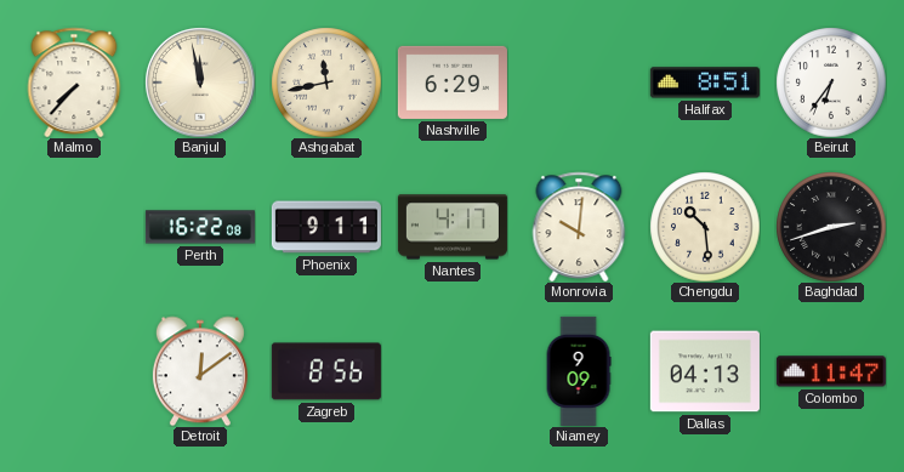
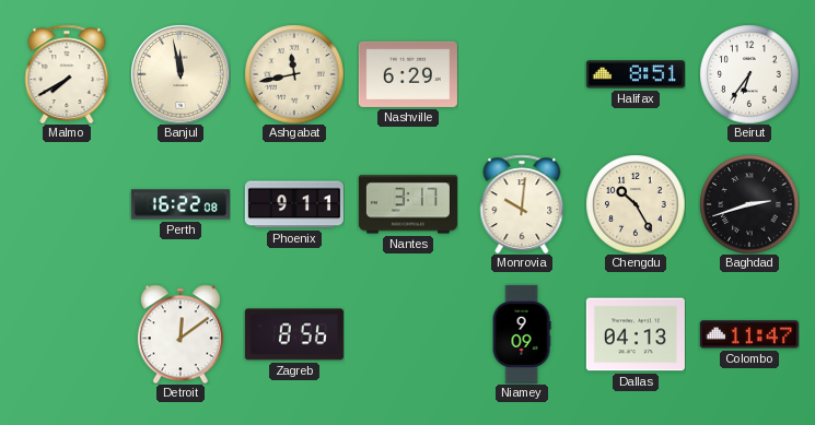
Malmo: 7:37 -> 7:40 (67, 74)
Nantes: 4:17 -> 3:17 (408, 204)
Chengdu: 10:29 -> 10:25 (636, 204)
